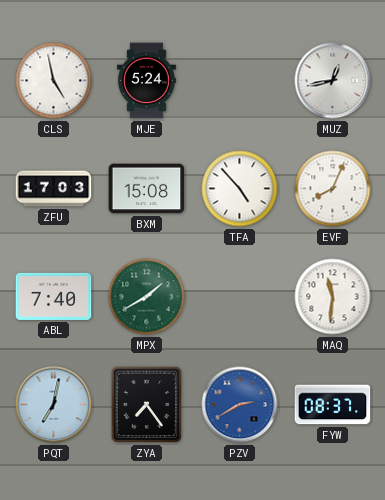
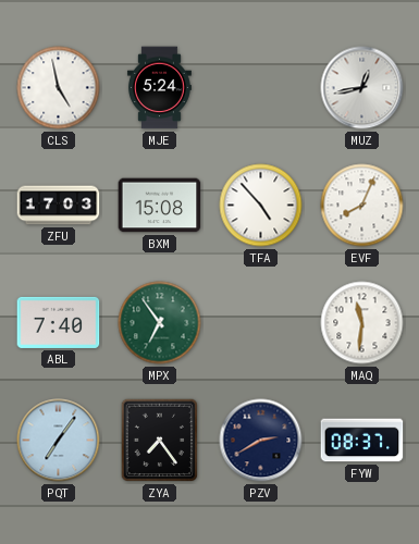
MPX: 1:40 -> 6:54 (160, 323)
PQT: 7:02 -> 7:06 (59, 441)
PZV dial: blue -> navy (261, 441)
